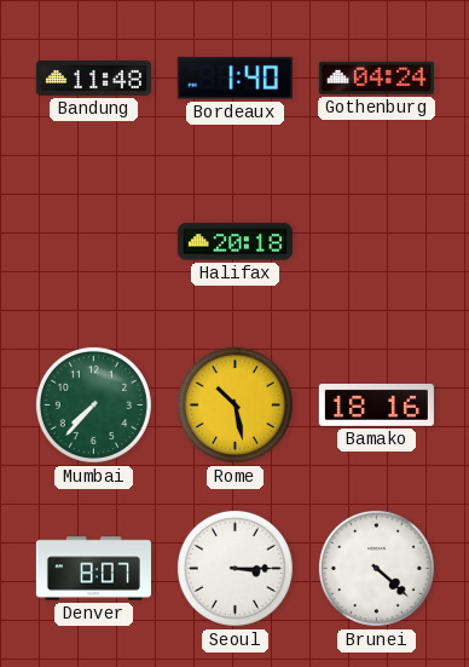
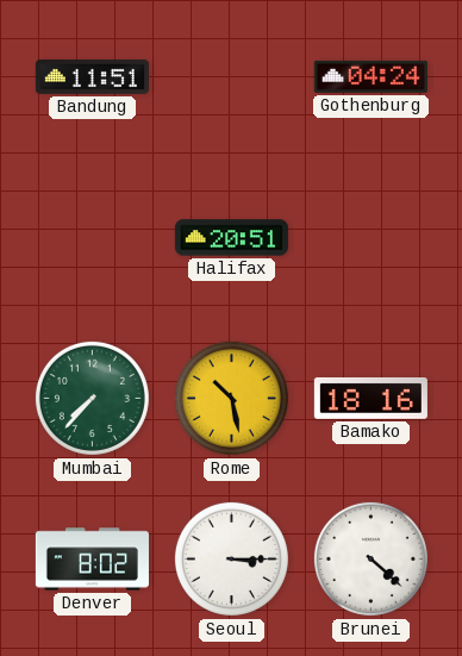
Bandung: 11:48 -> 11:51 (92, 76)
Bordeaux: 1:40 -> none (234, 79)
Halifax: 20:18 -> 20:51 (231, 238)
Denver: 8:07 -> 8:02 (92, 560)
